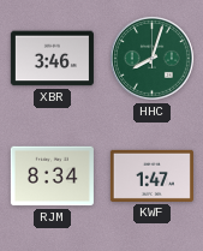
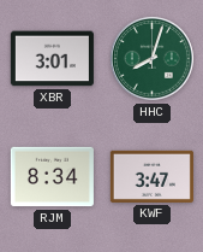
XBR: 3:46 -> 3:01 (52, 59)
KWF: 1:47 -> 3:47 (151, 176)
